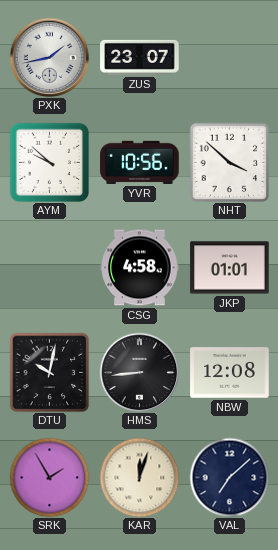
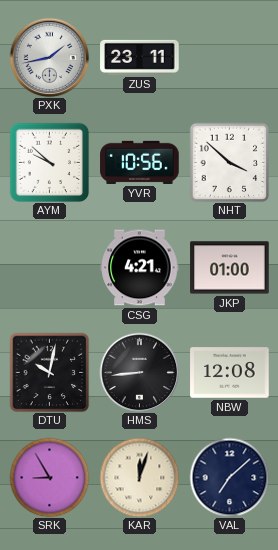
ZUS: 23:07 -> 23:11 (140, 57)
CSG: 4:58 -> 4:21 (140, 268)
JKP: 01:01 -> 01:00 (230, 268)
SRK: 1:55 -> 8:55 (49, 477)
